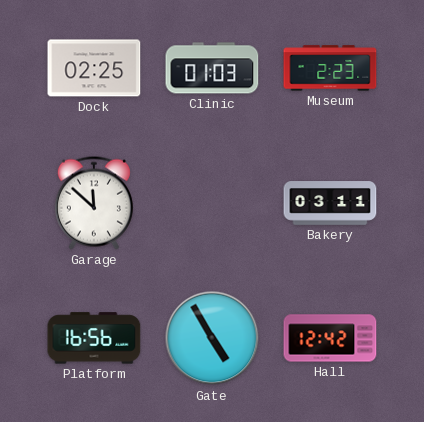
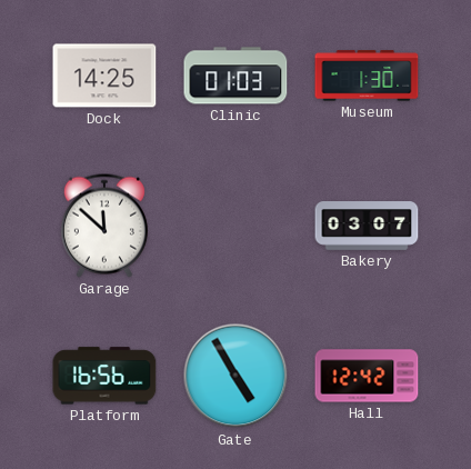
Dock: 02:25 -> 14:25 (104, 76)
Museum: 2:23 -> 1:30 (367, 76)
Bakery: 03:11 -> 03:07 (367, 226)
